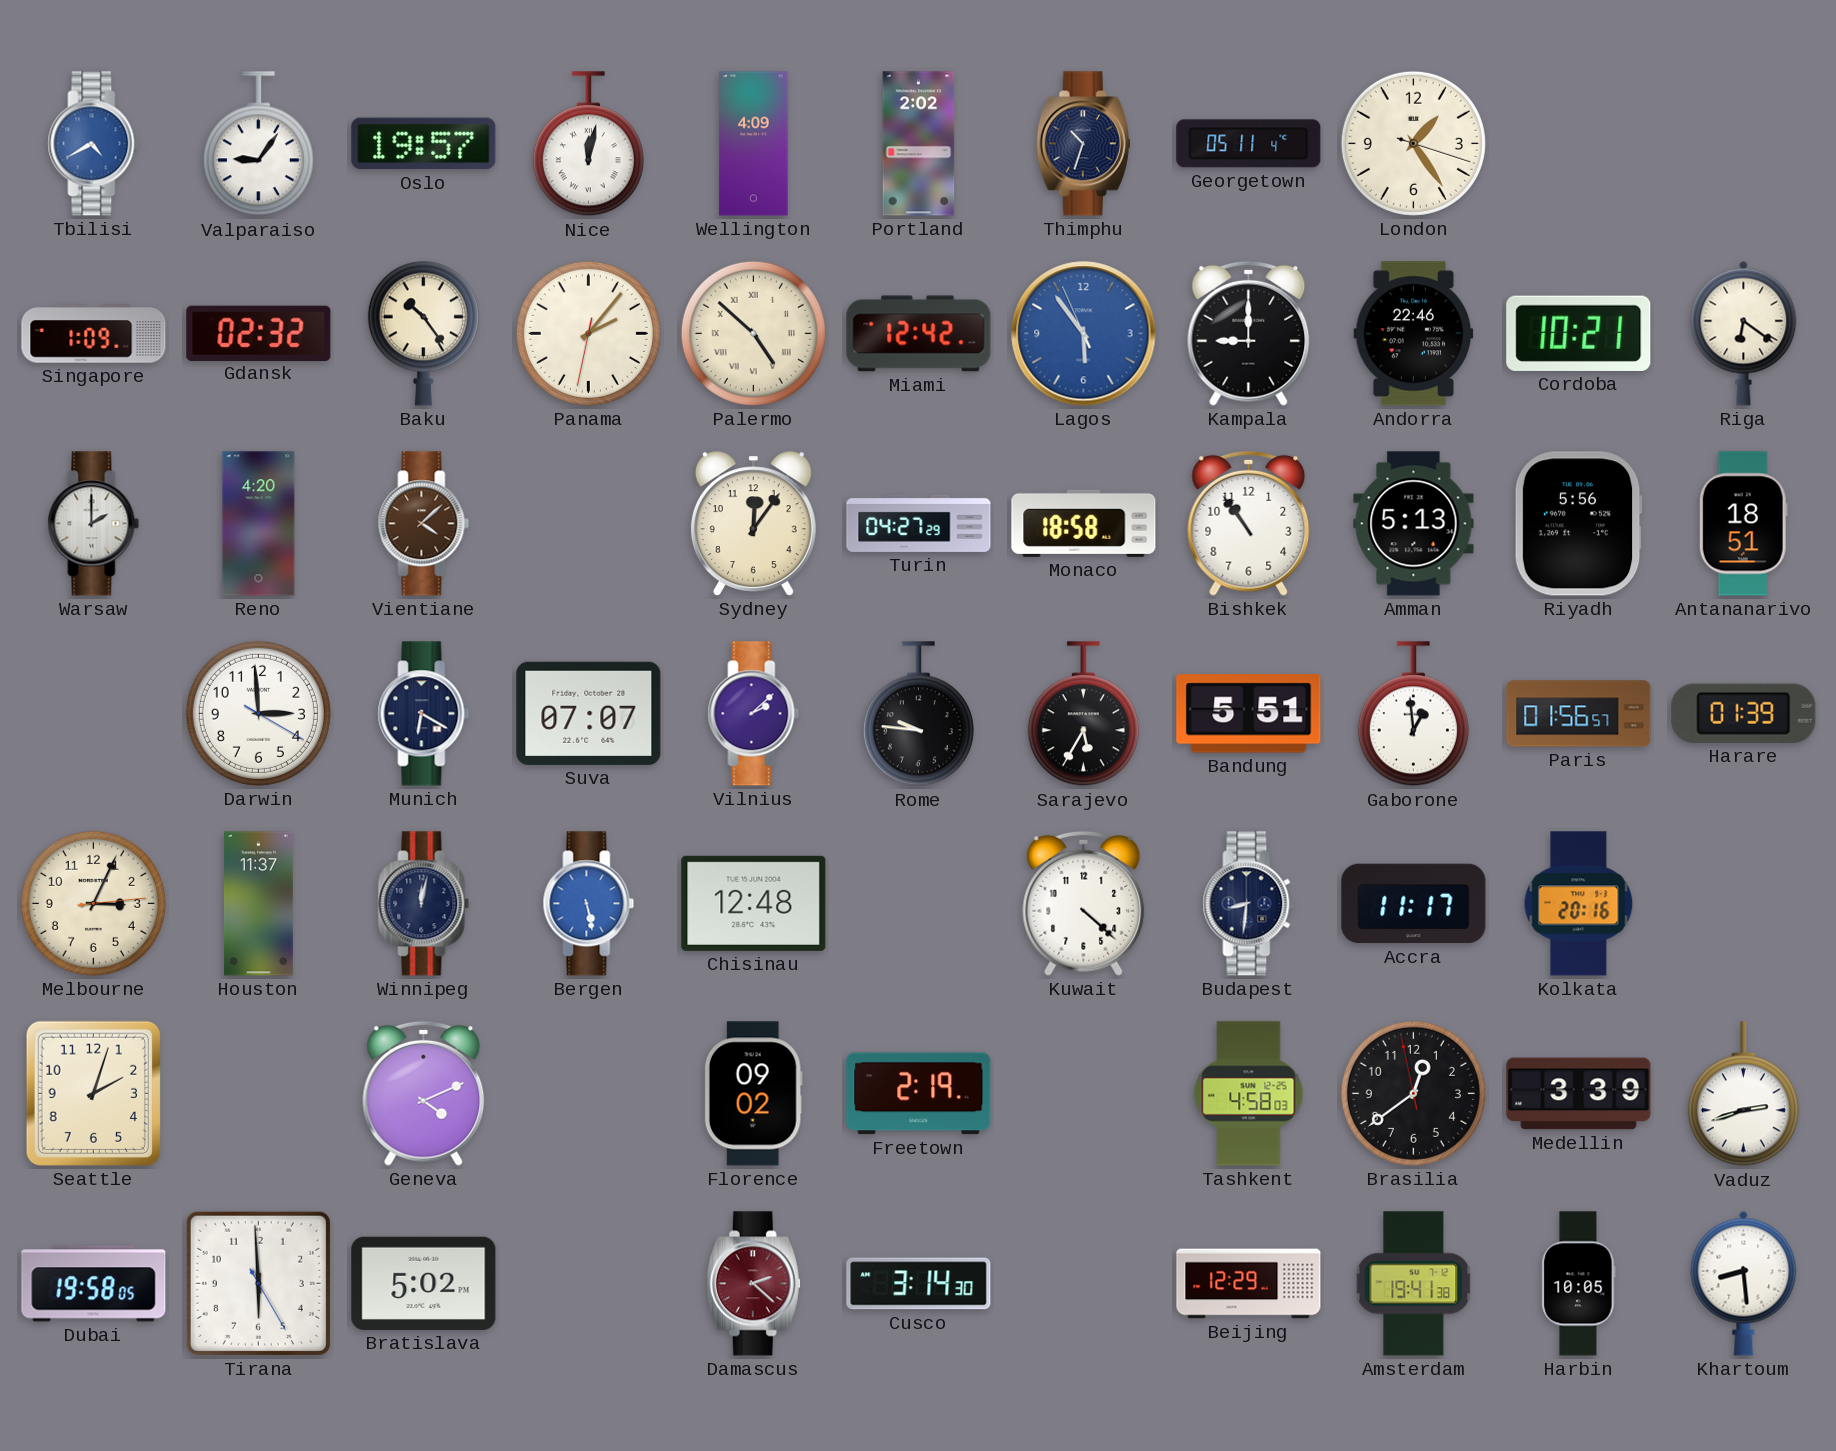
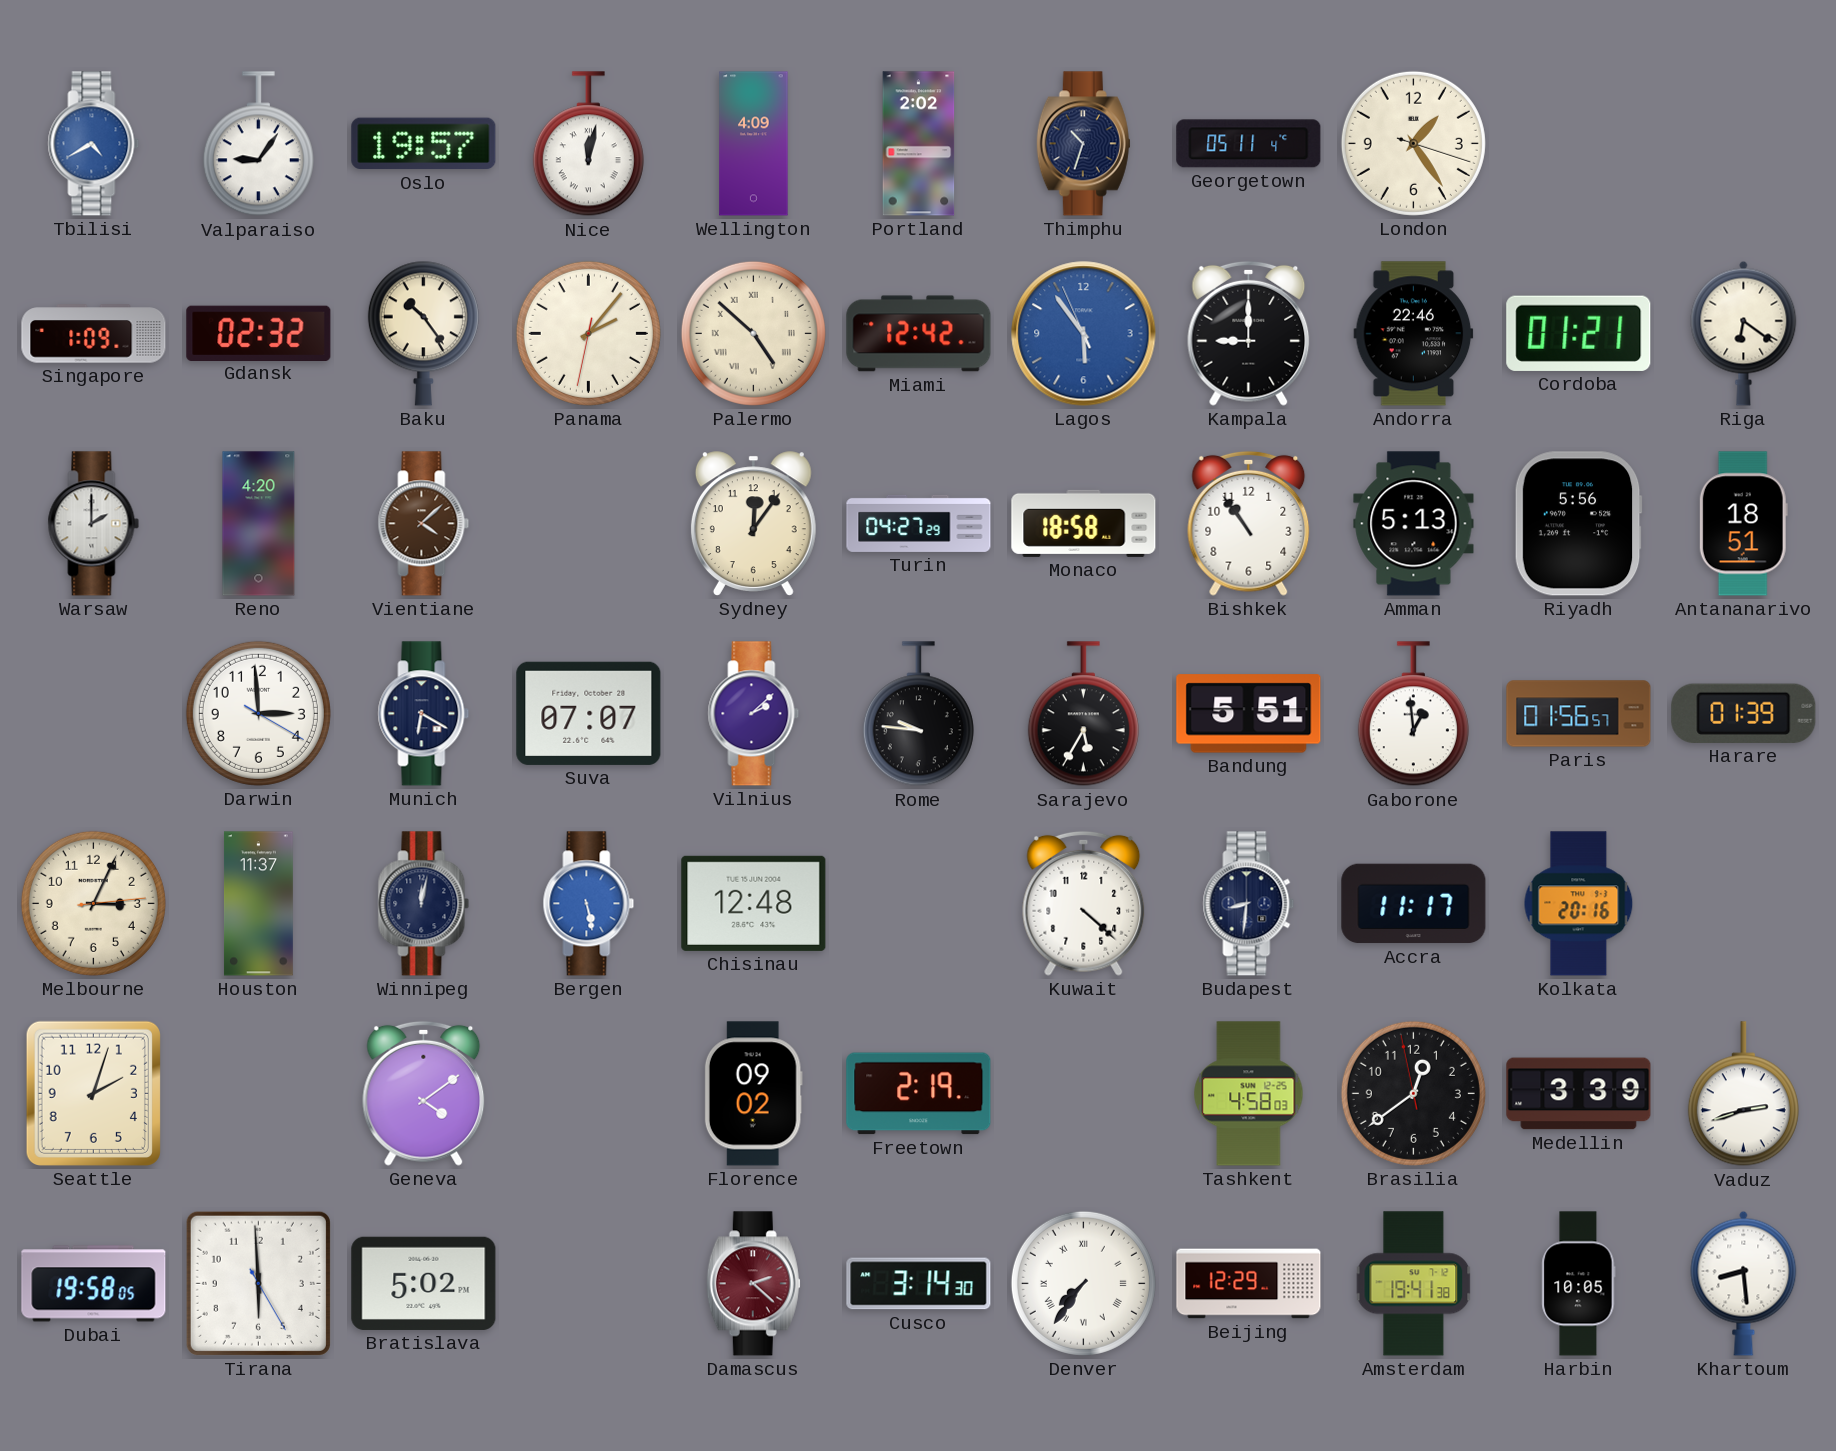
Cordoba: 10:21 -> 01:21 (1579, 333)
Geneva: 4:11 -> 4:09 (424, 1093)
Denver: none -> 7:36 (1083, 1283)
